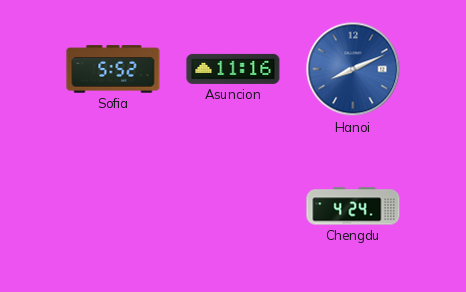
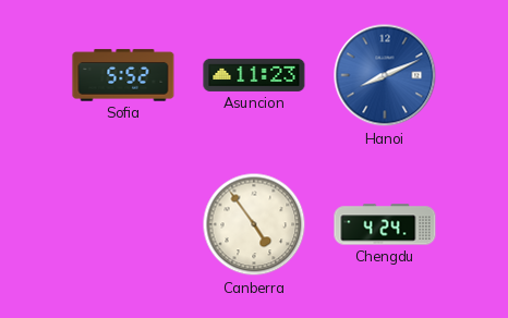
Asuncion: 11:16 -> 11:23 (254, 75)
Canberra: none -> 4:54 (254, 224)
